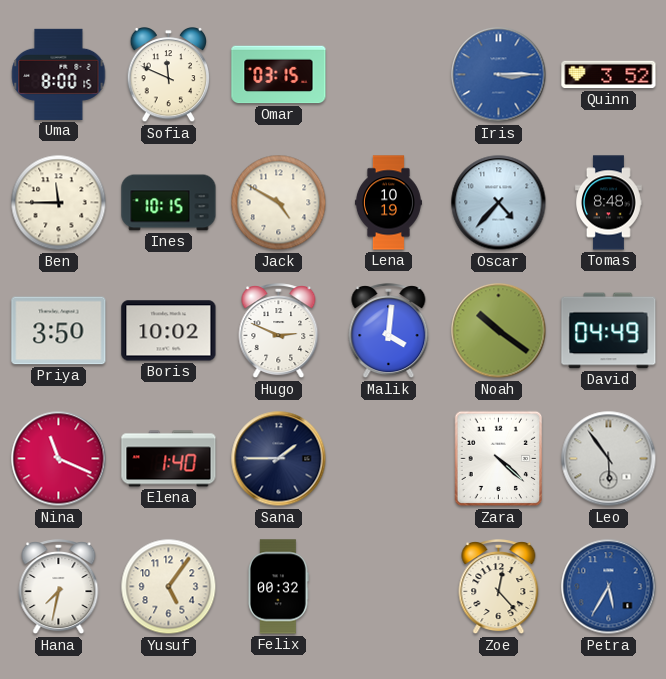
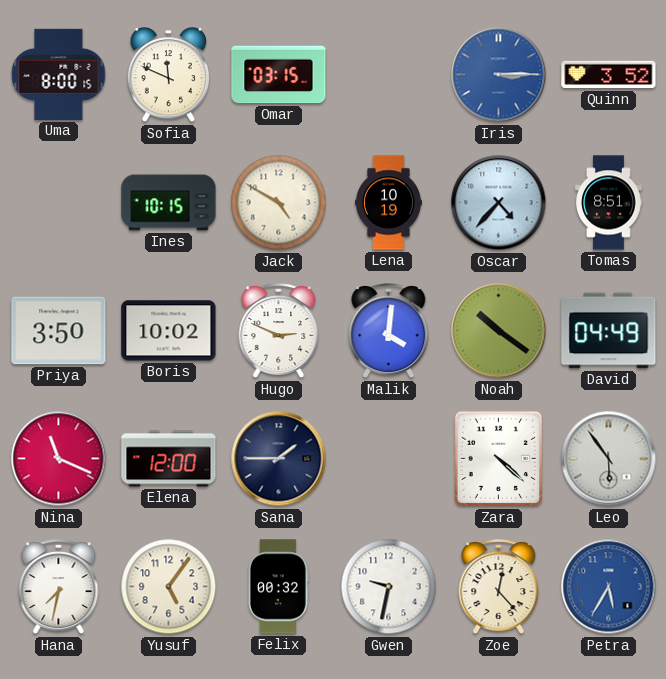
Ben: 11:45 -> none (59, 203)
Tomas: 8:48 -> 8:51 (609, 203)
Elena: 1:40 -> 12:00 (169, 459)
Gwen: none -> 9:32 (389, 587)
